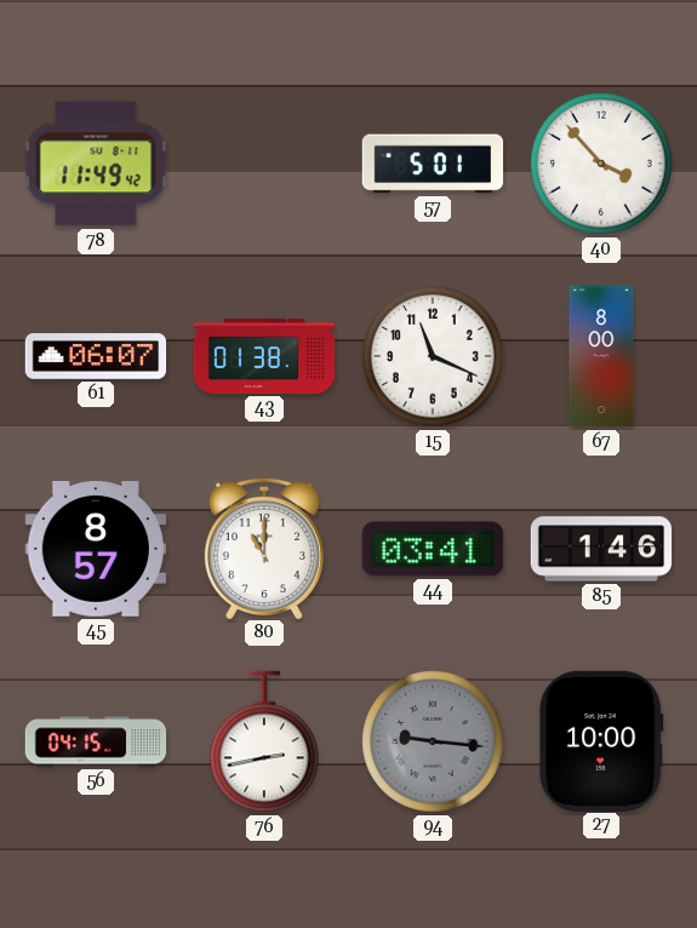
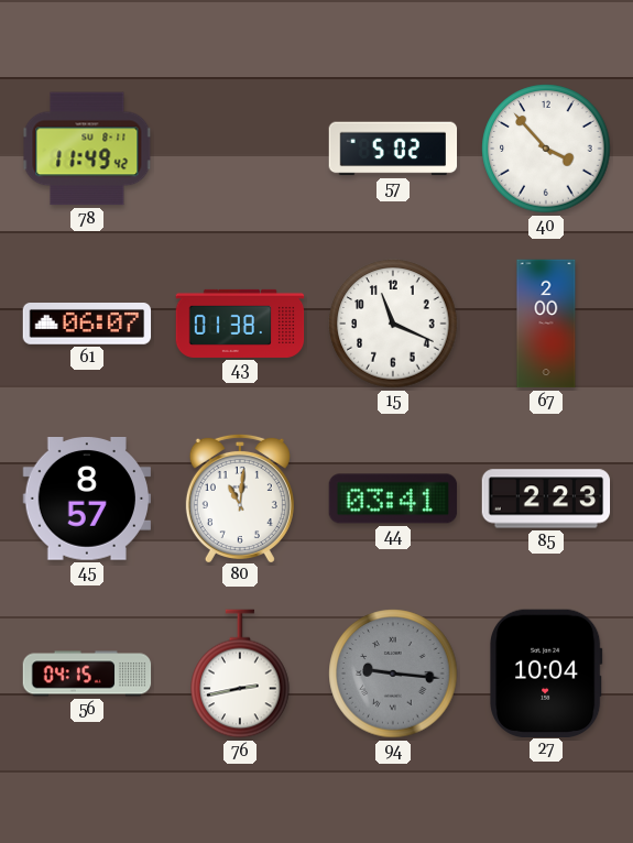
57: 5:01 -> 5:02 (393, 149)
67: 8:00 -> 2:00 (546, 324)
80: 11:00 -> 11:01 (240, 497)
85: 1:46 -> 2:23 (546, 499)
27: 10:00 -> 10:04 (547, 672)
